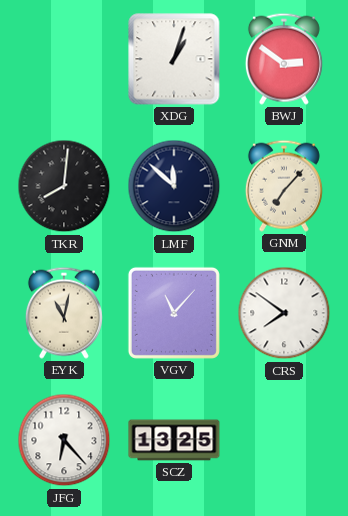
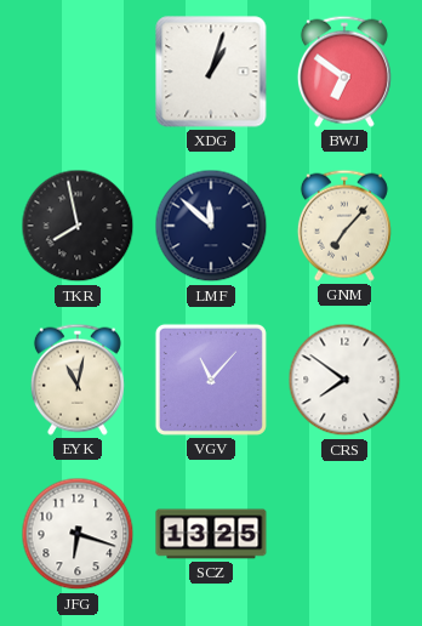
BWJ: 2:51 -> 6:51 (344, 72)
TKR: 8:01 -> 7:58 (78, 226)
JFG: 6:23 -> 6:18 (78, 534)
